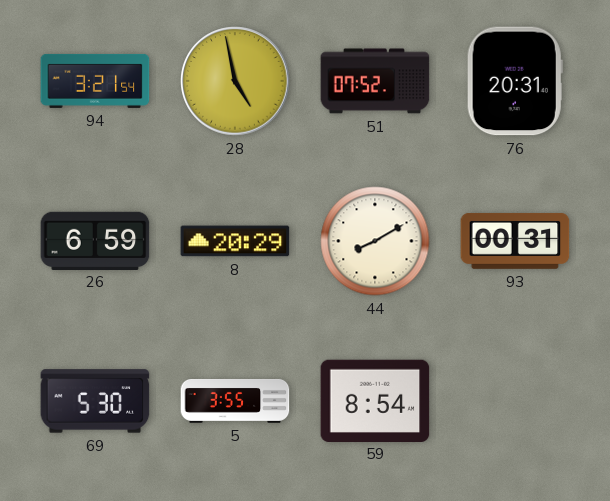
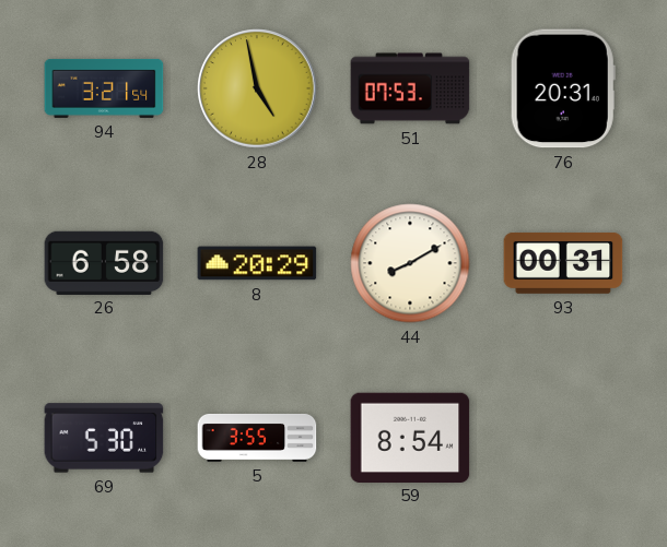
51: 07:52 -> 07:53 (410, 88)
26: 6:59 -> 6:58 (104, 262)
